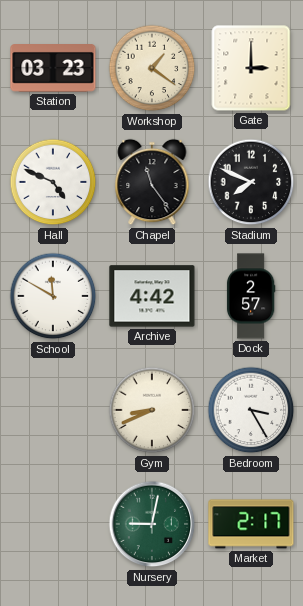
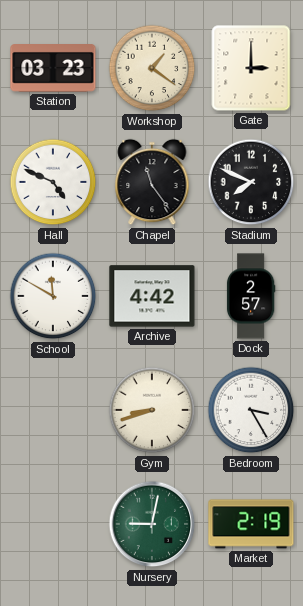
Gym: 8:41 -> 8:42 (152, 410)
Market: 2:17 -> 2:19 (251, 524)
